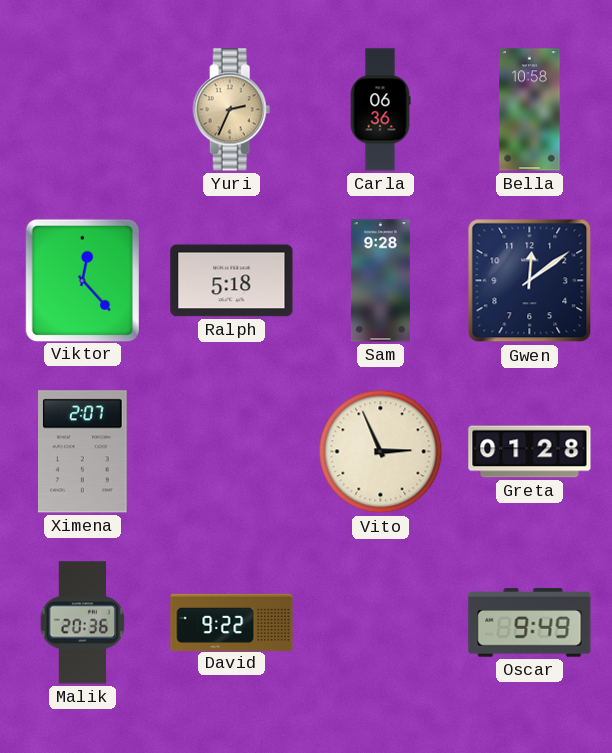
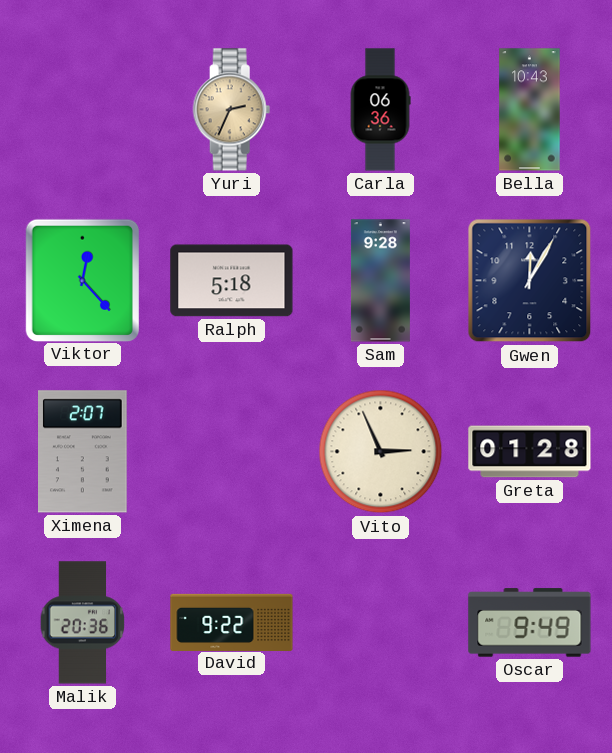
Bella: 10:58 -> 10:43 (530, 110)
Gwen: 12:09 -> 12:05 (530, 281)
